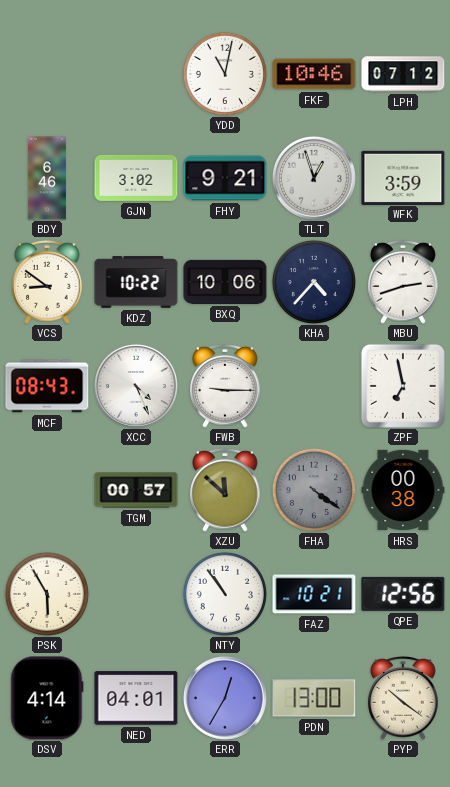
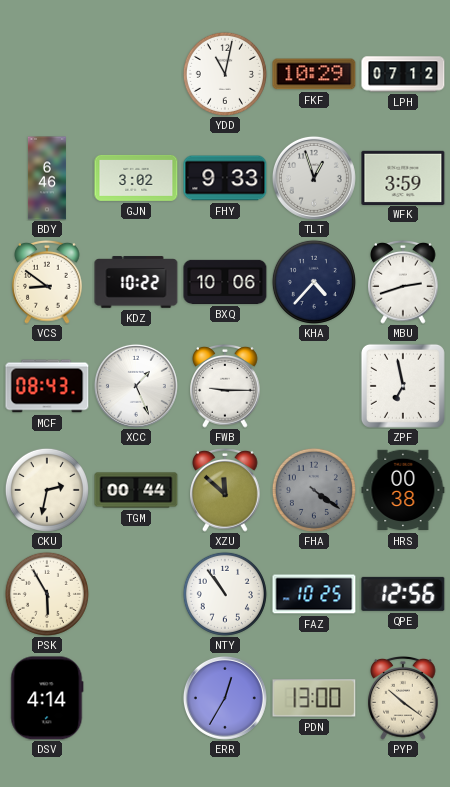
FKF: 10:46 -> 10:29 (314, 74)
FHY: 9:21 -> 9:33 (225, 178)
XCC: 4:26 -> 1:26 (136, 386)
CKU: none -> 2:32 (47, 490)
TGM: 00:57 -> 00:44 (136, 490)
FAZ: 10:21 -> 10:25 (314, 594)
NED: 04:01 -> none (136, 698)
